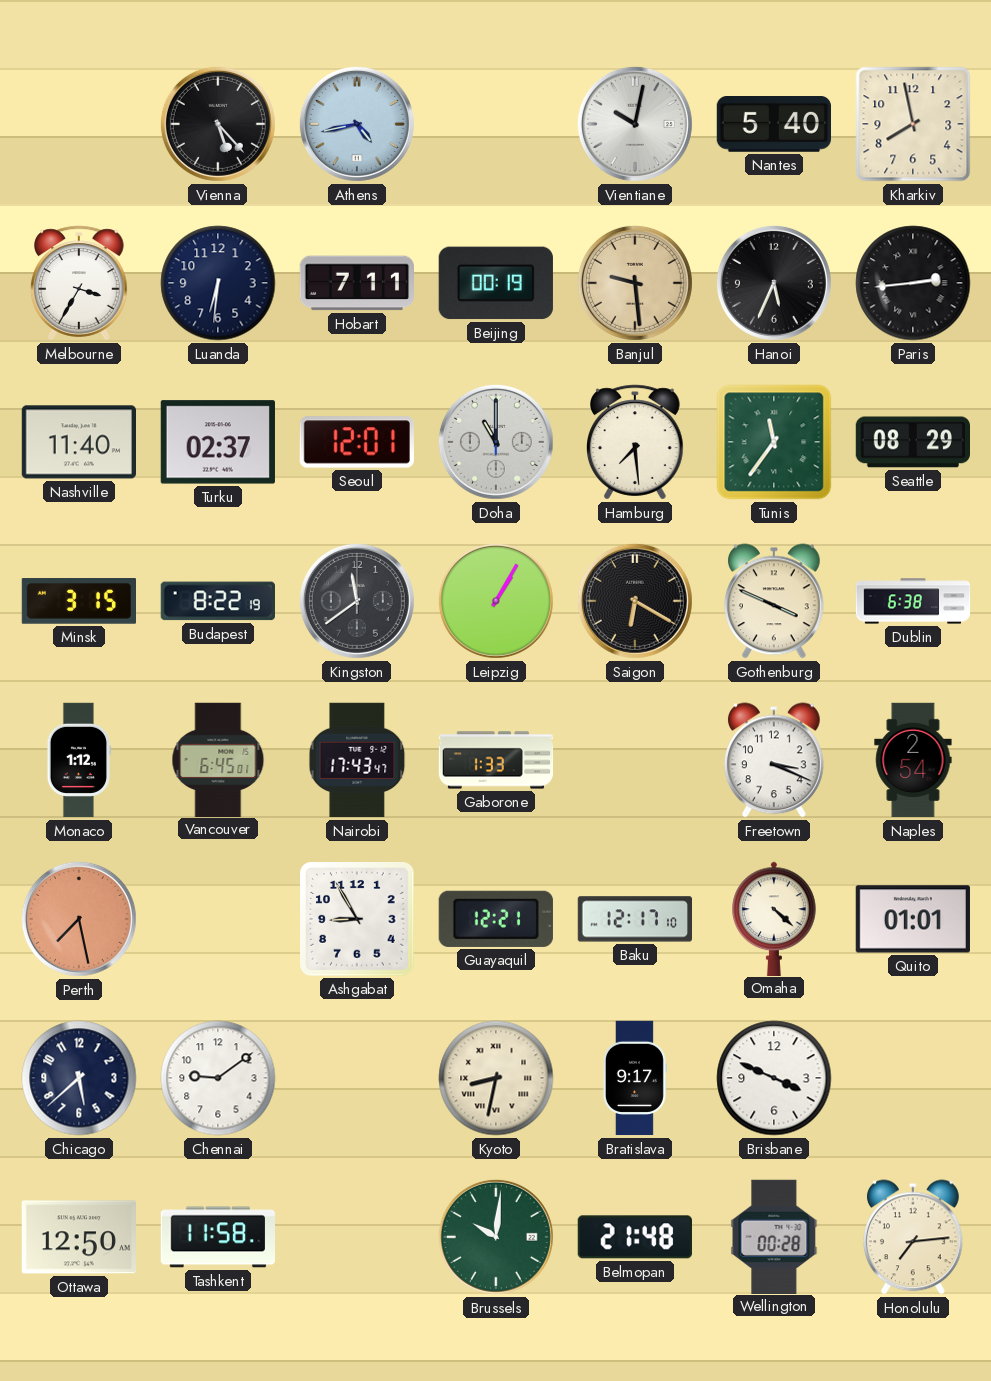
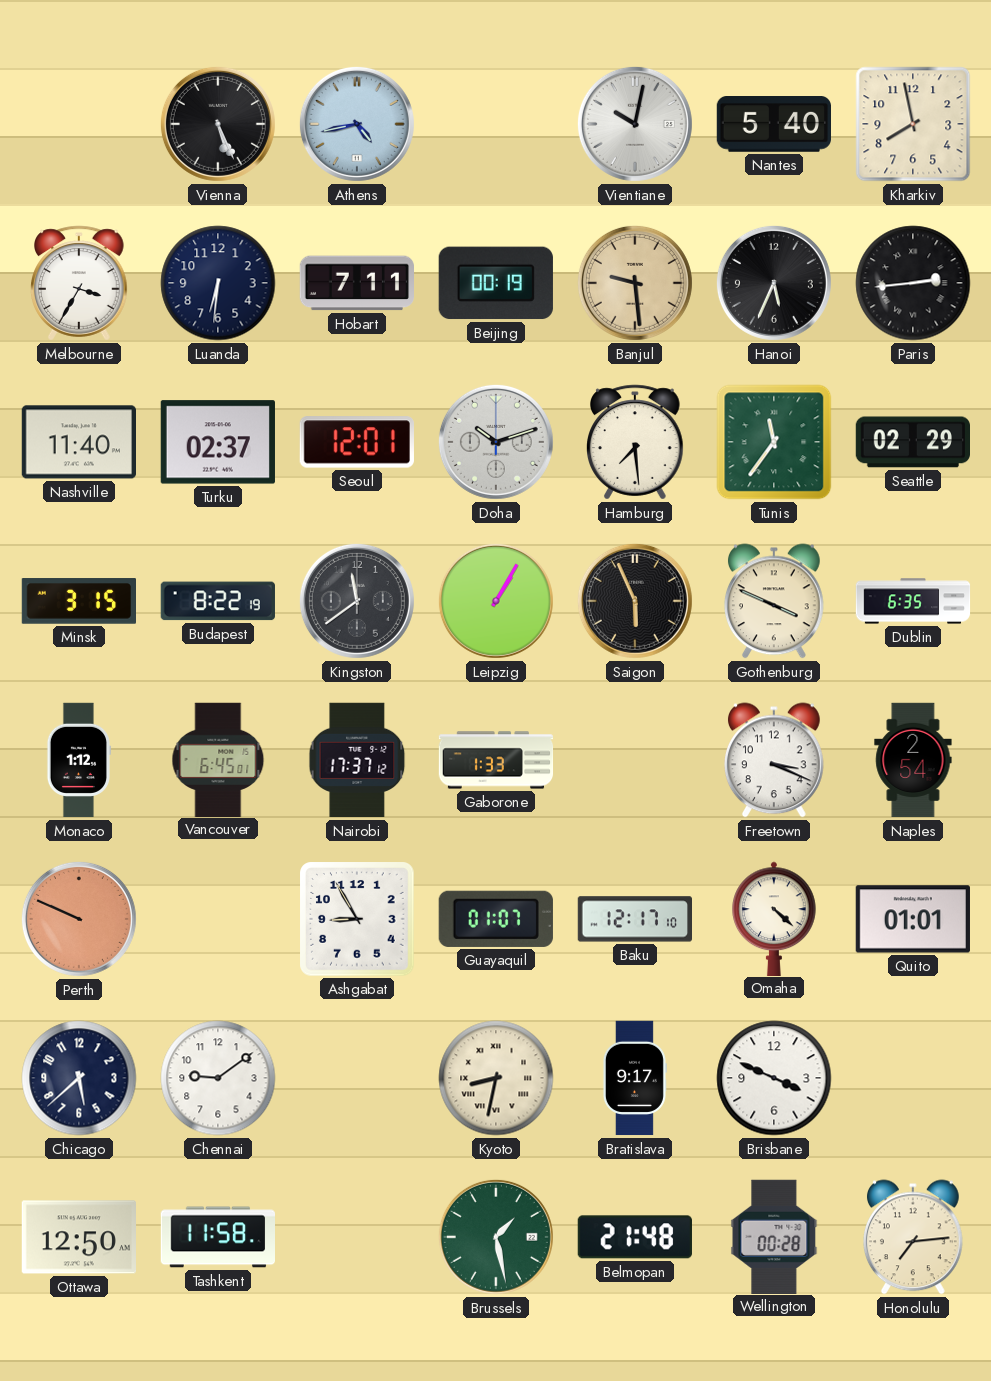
Vienna: 5:23 -> 5:26 (218, 124)
Doha: 11:00 -> 10:12 (496, 442)
Seattle: 08:29 -> 02:29 (913, 442)
Saigon: 6:20 -> 5:56 (635, 601)
Dublin: 6:38 -> 6:35 (913, 601)
Nairobi: 17:43 -> 17:37 (357, 760)
Perth: 7:28 -> 9:49 (79, 919)
Guayaquil: 12:21 -> 01:07 (496, 919)
Brussels: 10:01 -> 1:28 (496, 1237)
